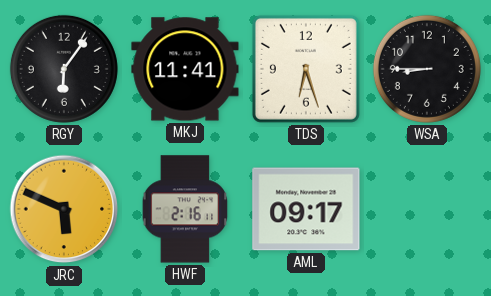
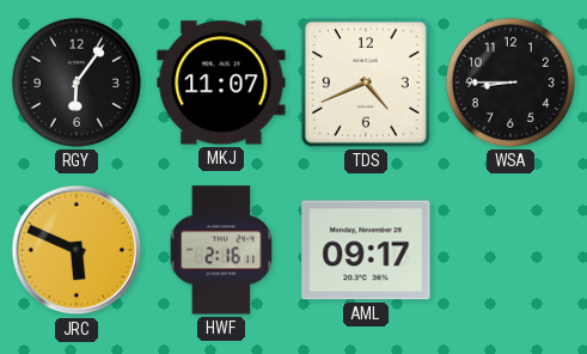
MKJ: 11:41 -> 11:07 (221, 83)
TDS: 6:27 -> 4:41 (366, 83)
